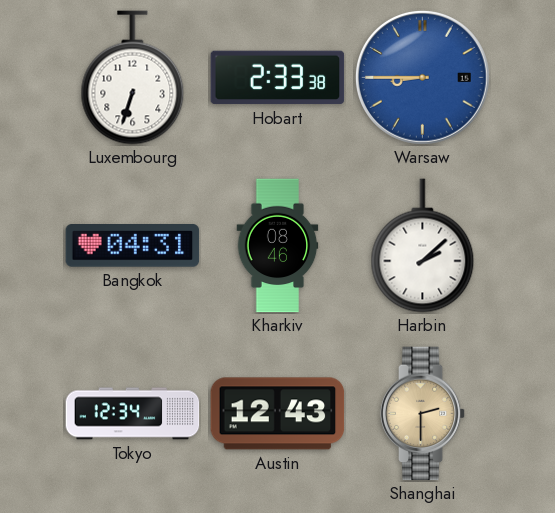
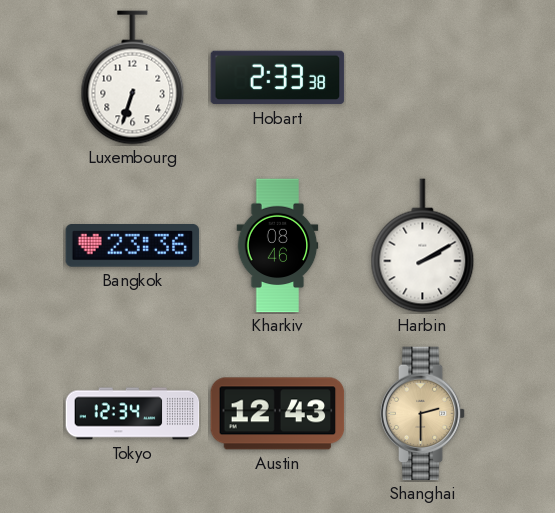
Warsaw: 8:45 -> none (422, 77)
Bangkok: 04:31 -> 23:36 (133, 246)
Harbin: 2:08 -> 2:10 (423, 246)
